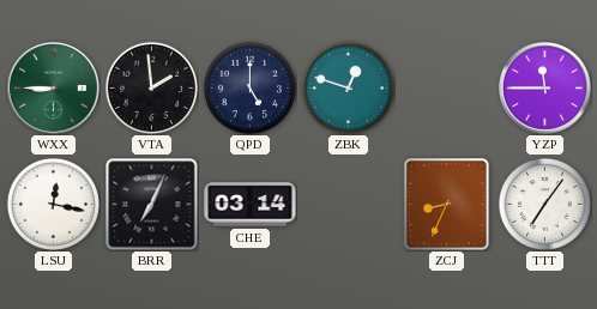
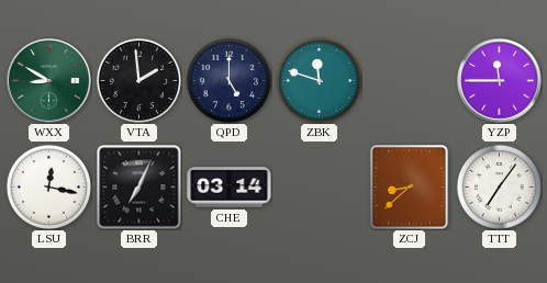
WXX: 8:45 -> 8:50 (49, 81)
ZBK: 12:48 -> 11:48 (319, 80)
ZCJ: 8:34 -> 8:38 (410, 188)
